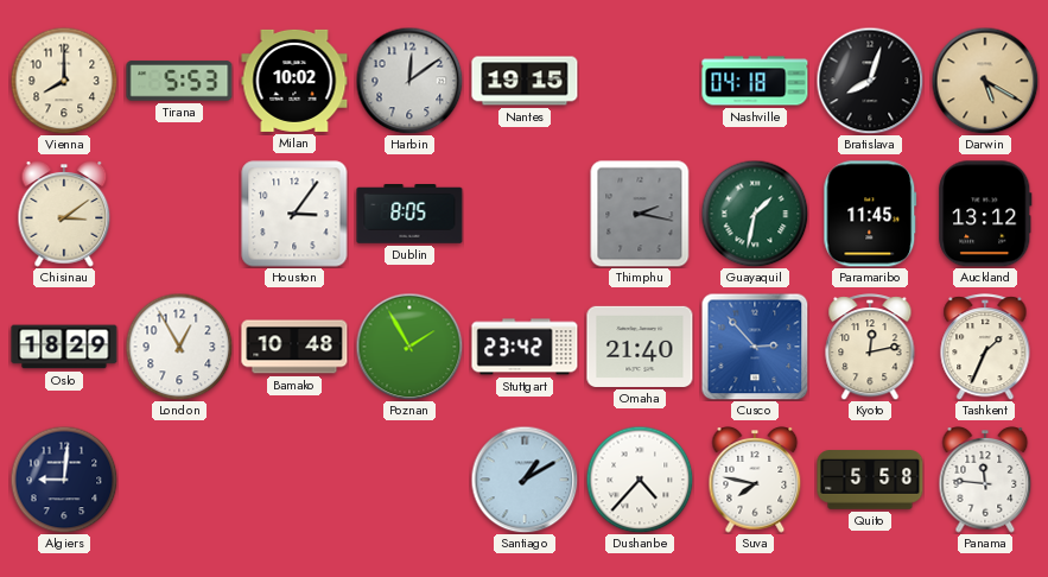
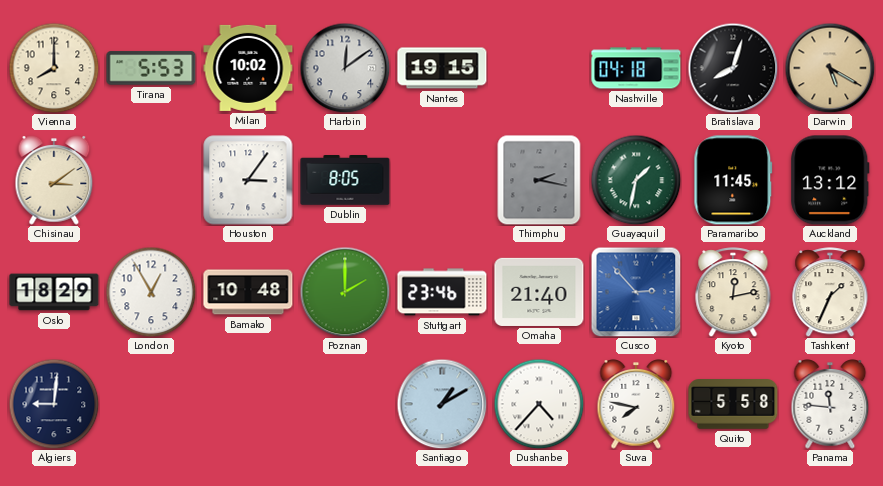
Poznan: 1:55 -> 2:00 (345, 292)
Stuttgart: 23:42 -> 23:46 (442, 292)
